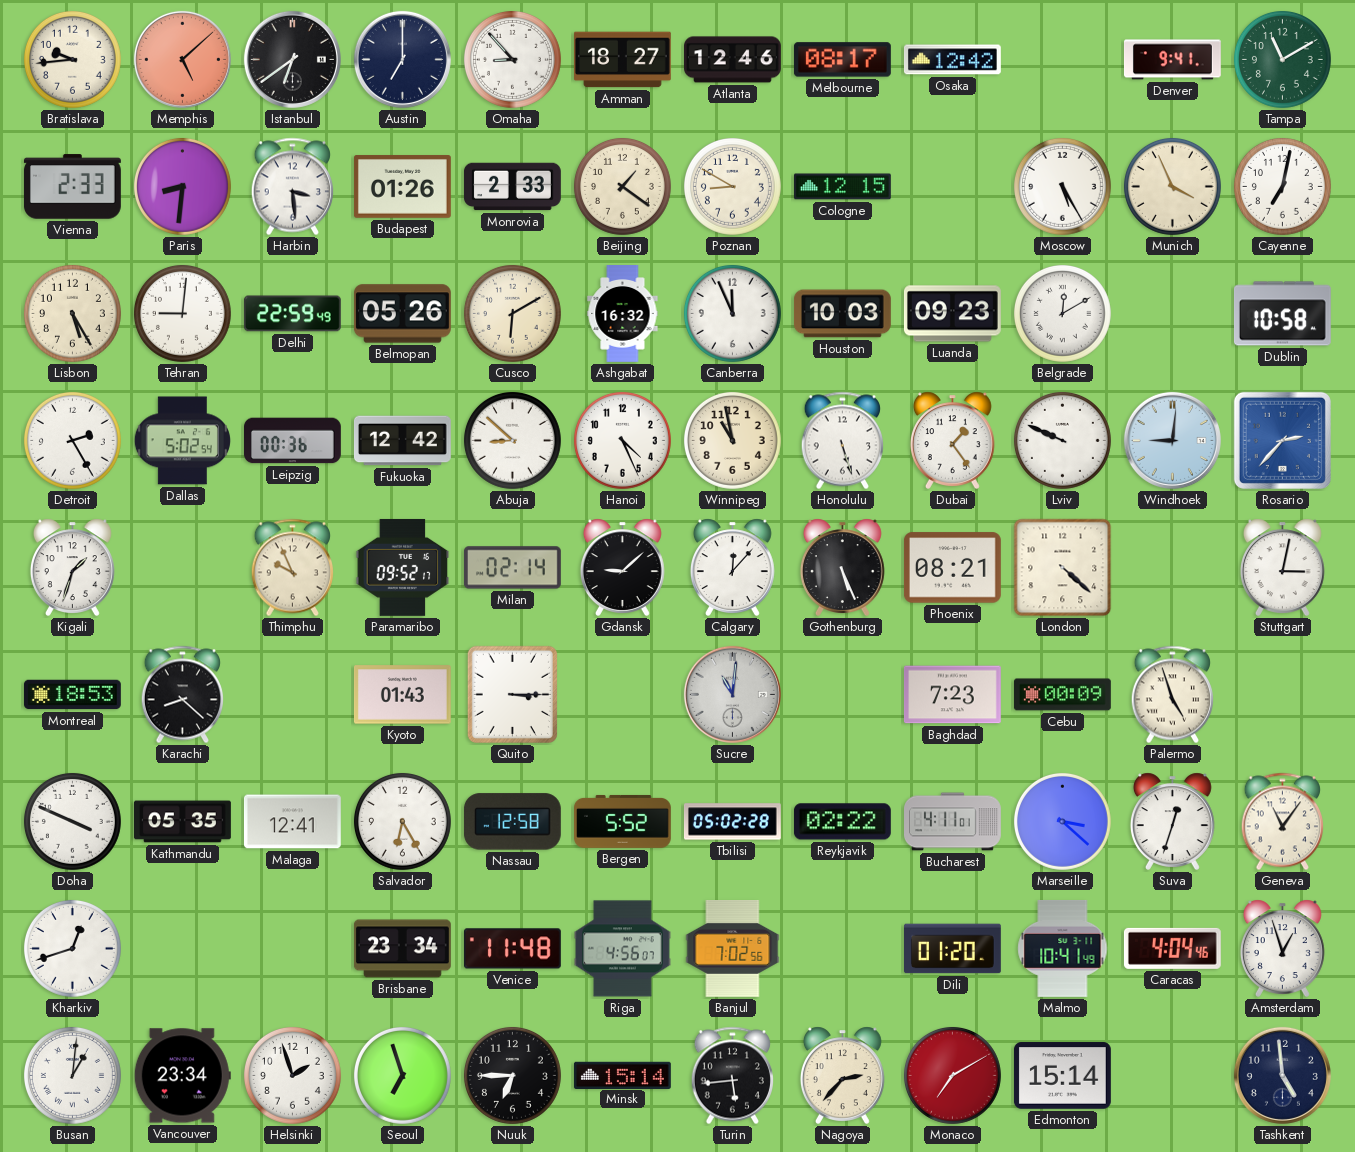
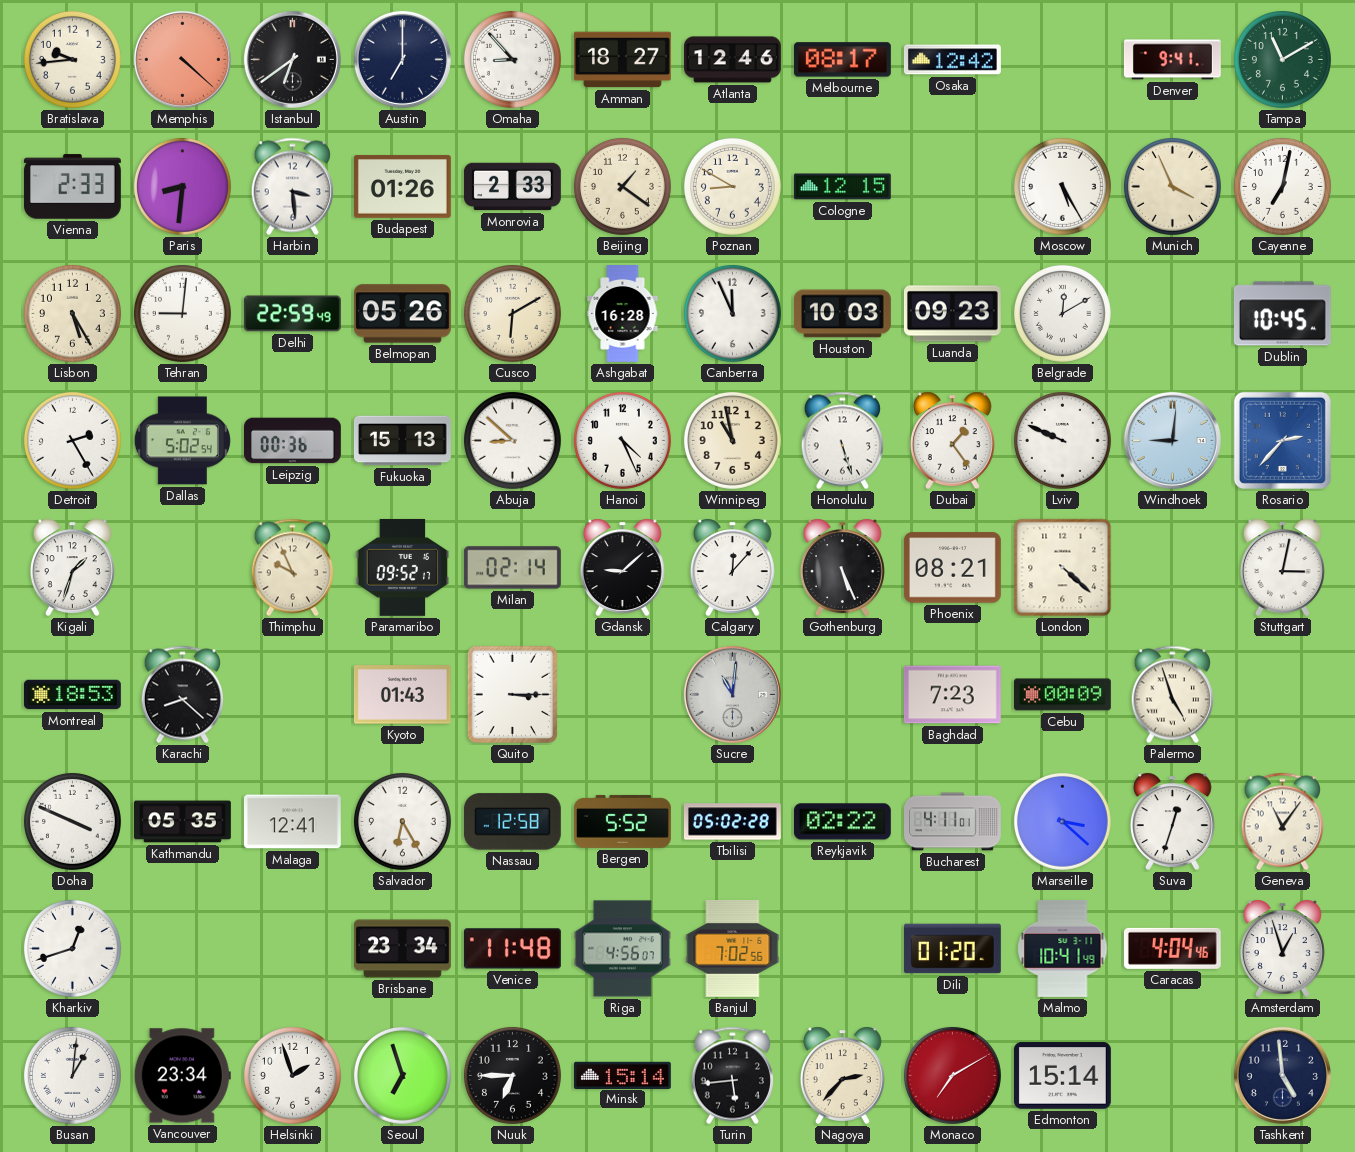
Memphis: 5:08 -> 4:22 (182, 59)
Ashgabat: 16:32 -> 16:28 (623, 314)
Dublin: 10:58 -> 10:45 (1282, 314)
Fukuoka: 12:42 -> 15:13 (402, 441)
